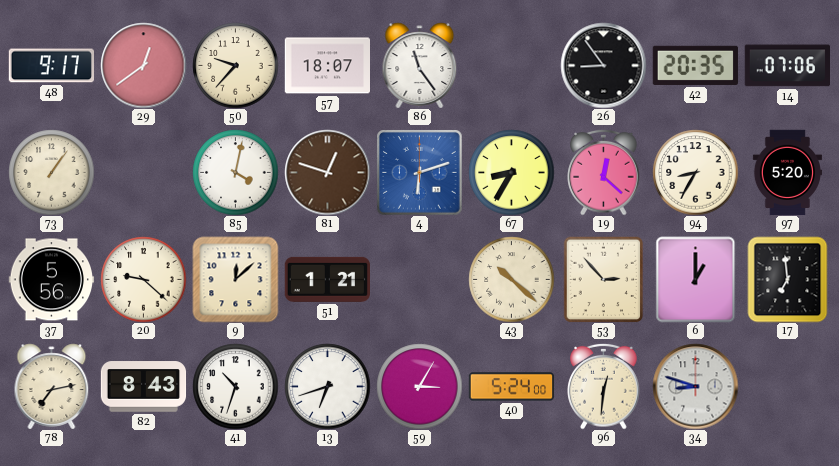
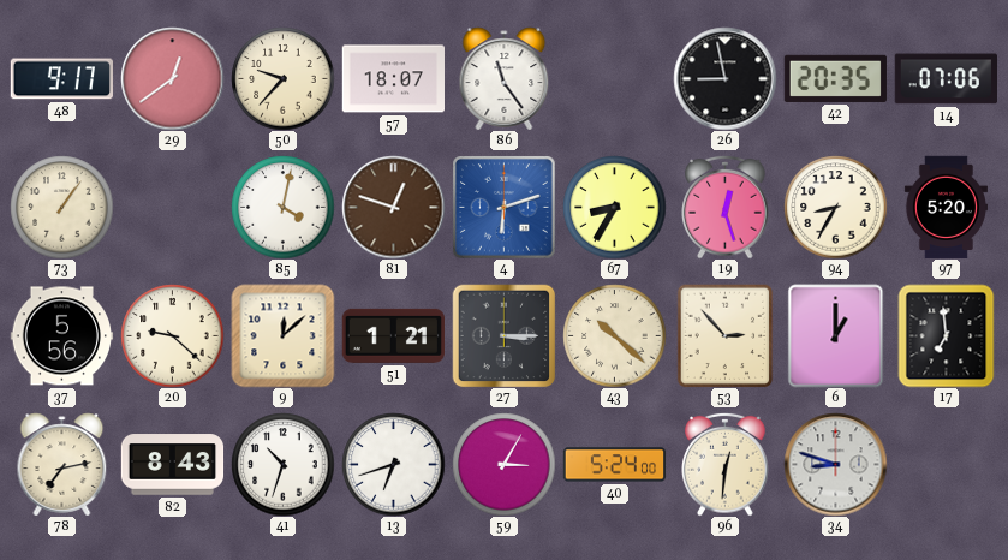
26: 8:54 -> 8:58 (724, 78)
19: 12:22 -> 12:27 (726, 207)
27: none -> 3:15 (503, 335)
